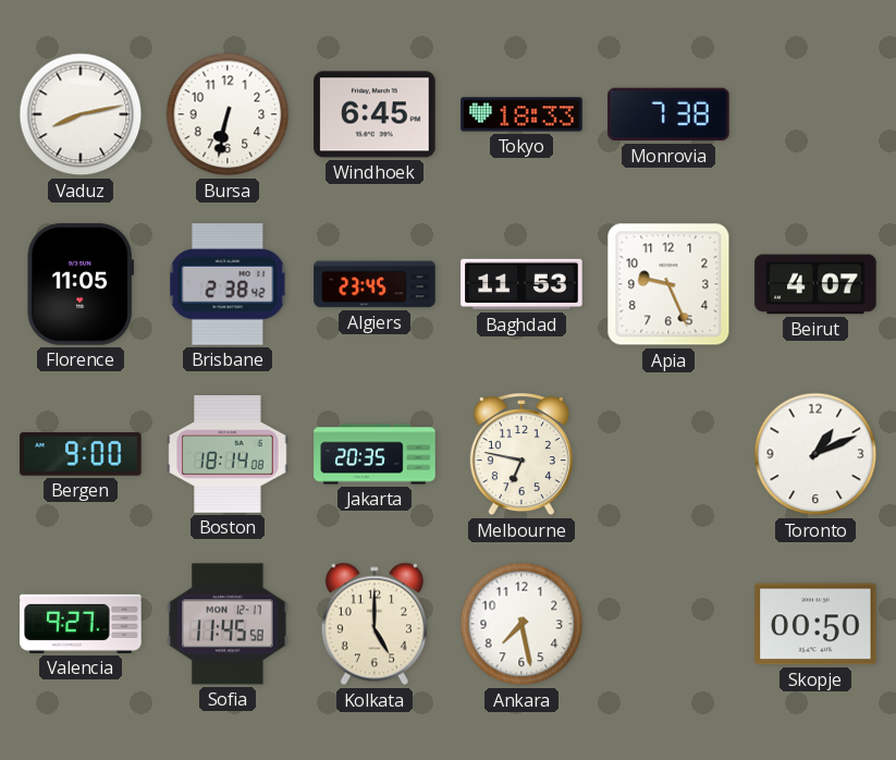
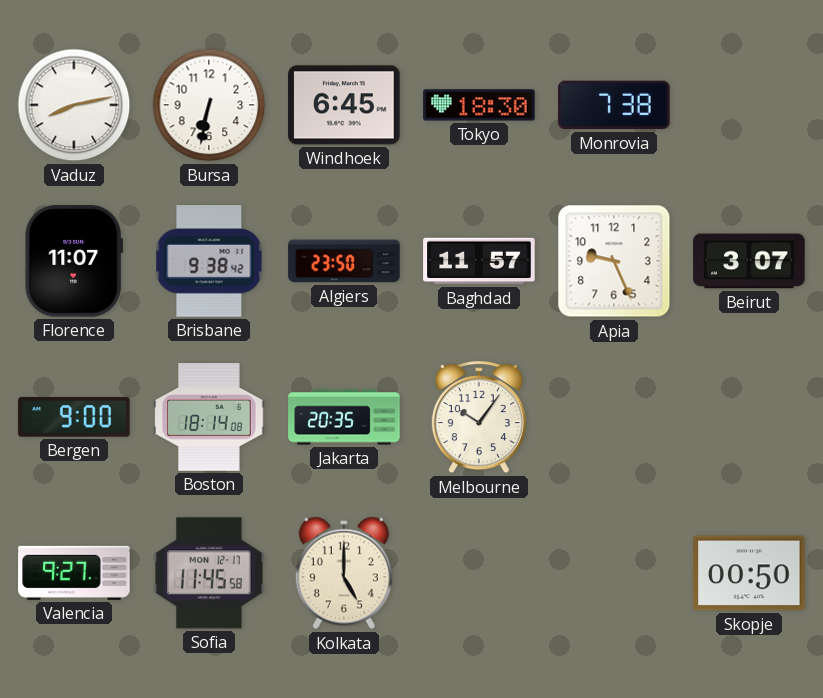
Tokyo: 18:33 -> 18:30 (479, 105)
Florence: 11:05 -> 11:07 (74, 261)
Brisbane: 2:38 -> 9:38 (209, 261)
Algiers: 23:45 -> 23:50 (344, 261)
Baghdad: 11:53 -> 11:57 (479, 261)
Beirut: 4:07 -> 3:07 (749, 261)
Melbourne: 6:47 -> 10:06 (479, 418)
Toronto: 1:11 -> none (815, 454)
Ankara: 7:28 -> none (521, 624)
